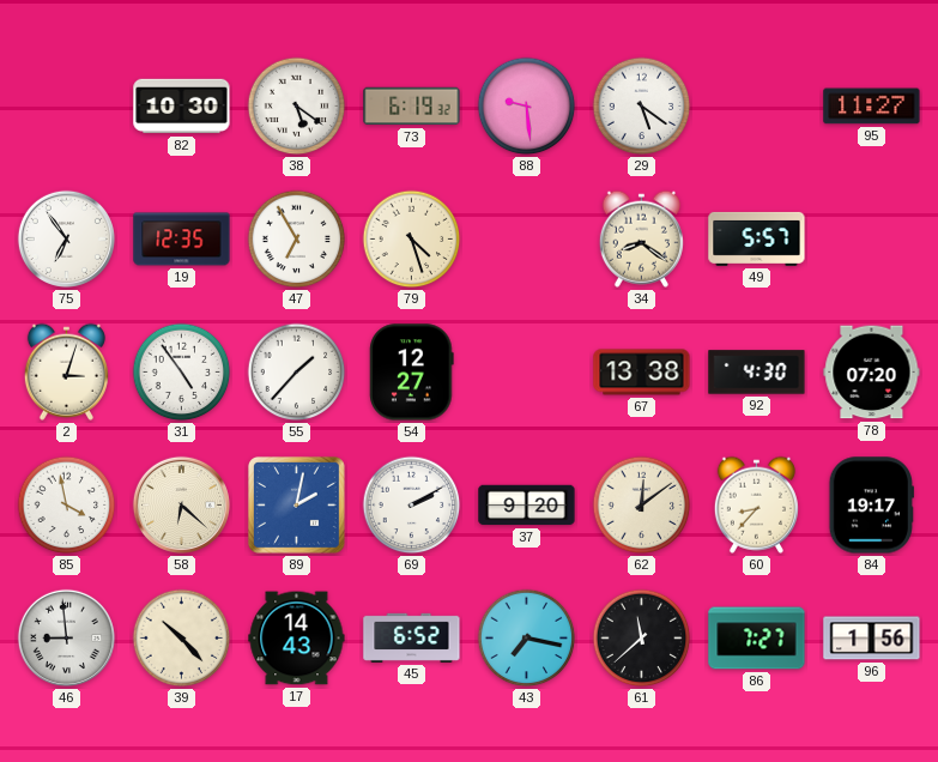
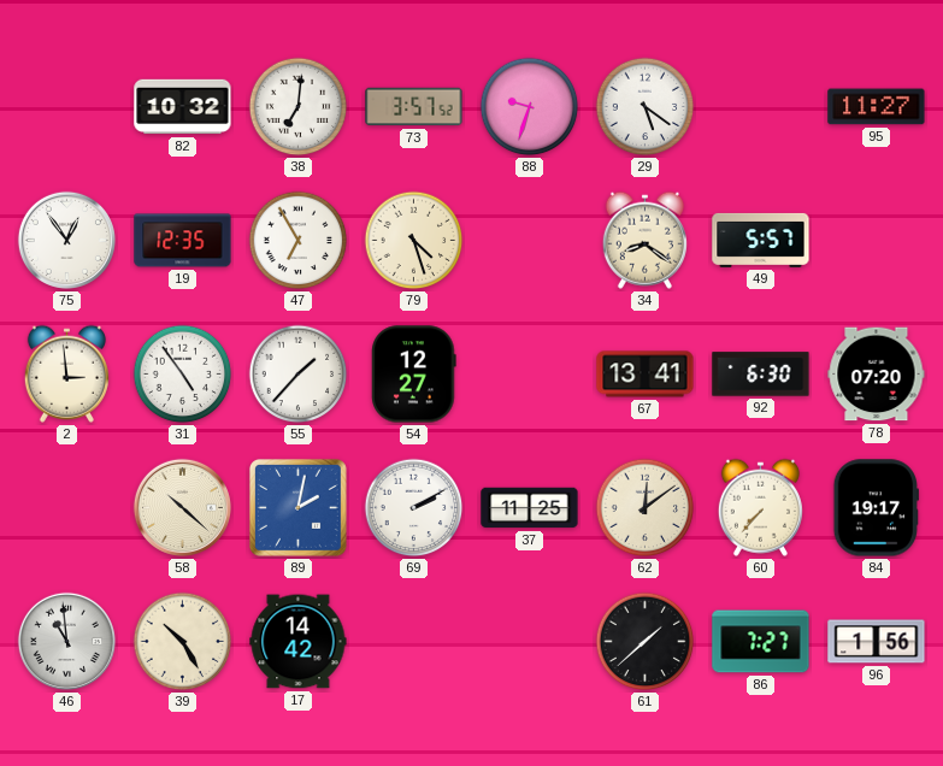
82: 10:30 -> 10:32 (183, 107)
38: 5:21 -> 7:01 (299, 107)
73: 6:19 -> 3:57 (414, 107)
88: 9:29 -> 9:33 (530, 107)
75: 6:54 -> 12:54 (66, 240)
2: 3:03 -> 2:59 (66, 373)
67: 13:38 -> 13:41 (646, 375)
92: 4:30 -> 6:30 (761, 375)
85: 3:58 -> none (67, 506)
58: 6:22 -> 10:22 (182, 507)
37: 9:20 -> 11:25 (530, 508)
60: 8:37 -> 7:37 (760, 507)
46: 8:59 -> 10:59 (66, 641)
39: 10:23 -> 10:25 (183, 642)
17: 14:43 -> 14:42 (299, 642)
45: 6:52 -> none (412, 637)
43: 7:17 -> none (527, 639)
61: 11:38 -> 1:38 (646, 642)
